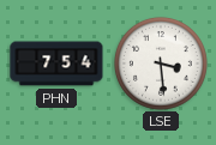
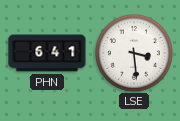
PHN: 7:54 -> 6:41 (47, 53)
